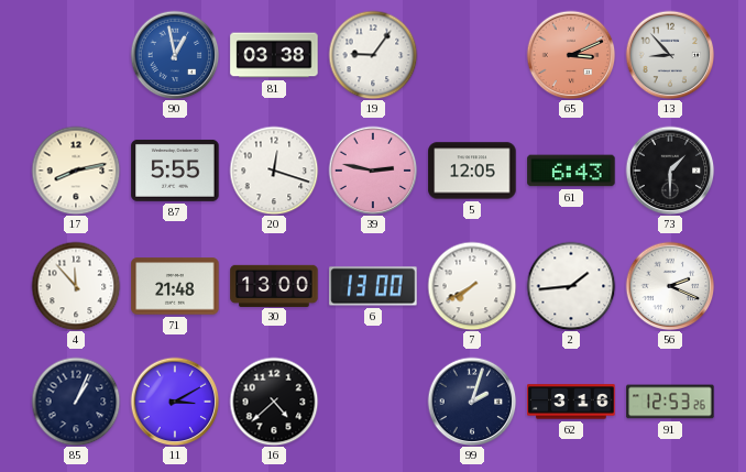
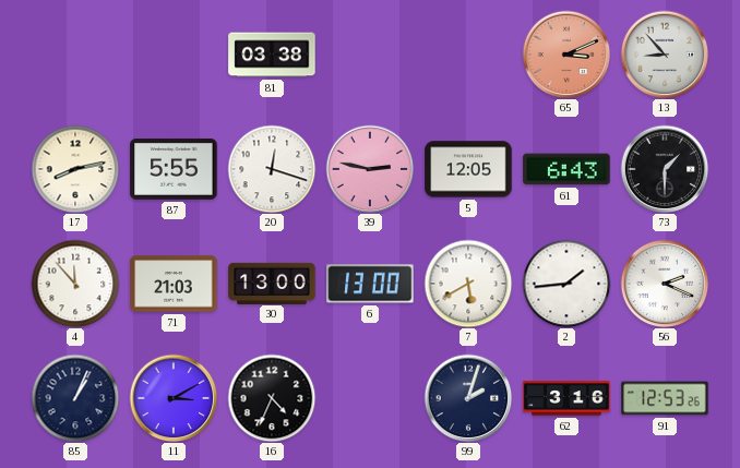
90: 12:58 -> none (175, 55)
19: 9:06 -> none (373, 55)
71: 21:48 -> 21:03 (174, 284)
7: 7:40 -> 5:40 (468, 284)
16: 4:38 -> 4:34 (272, 398)
